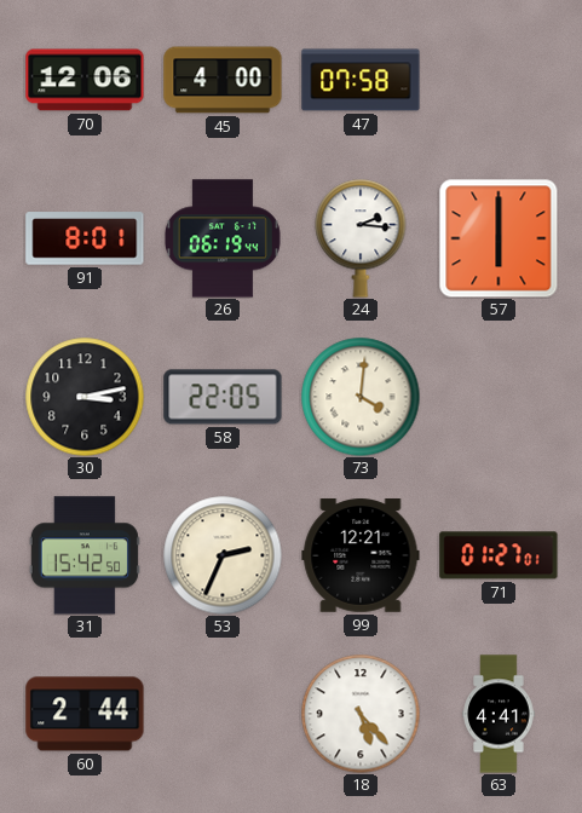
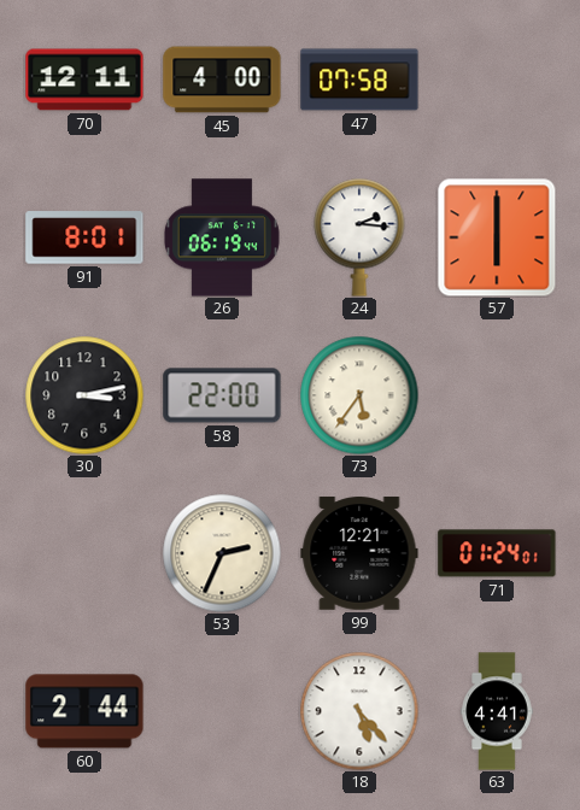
70: 12:06 -> 12:11 (84, 80)
58: 22:05 -> 22:00 (222, 395)
73: 4:01 -> 5:36 (359, 395)
31: 15:42 -> none (85, 555)
71: 01:27 -> 01:24 (497, 553)
